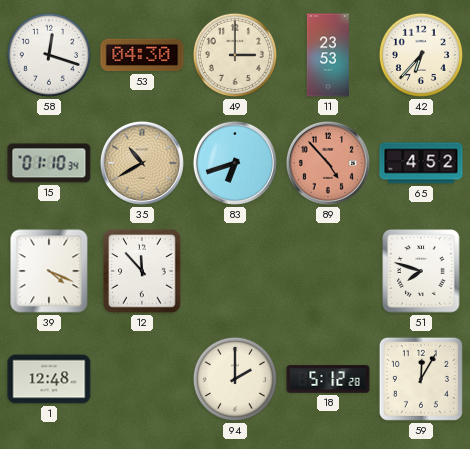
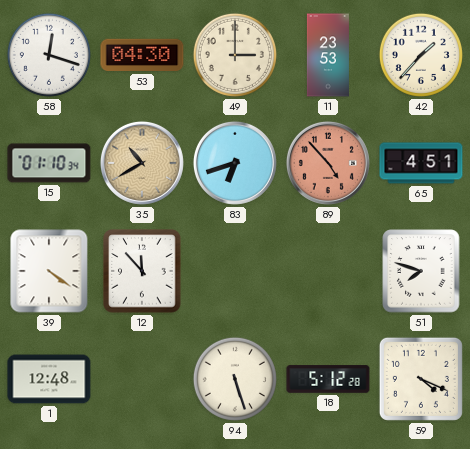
42: 6:37 -> 1:37 (421, 55)
65: 4:52 -> 4:51 (421, 163)
39: 4:19 -> 4:21 (49, 271)
94: 2:00 -> 5:27 (235, 379)
59: 12:05 -> 4:19 (421, 379)
